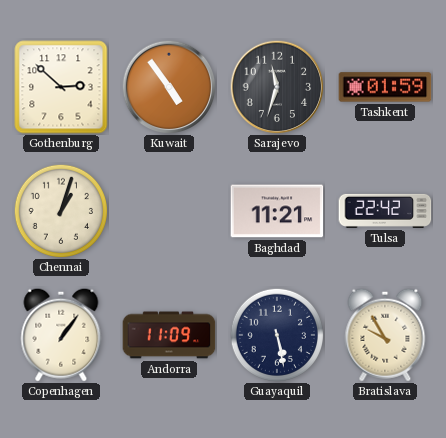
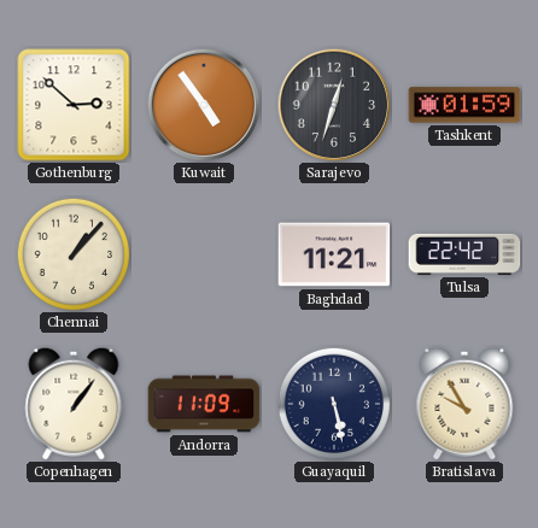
Sarajevo: 11:33 -> 12:33 (334, 105)
Chennai: 1:03 -> 1:07 (72, 253)
